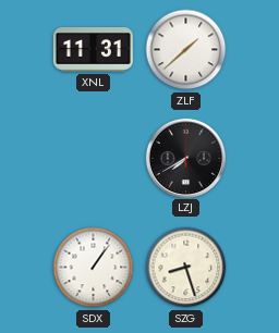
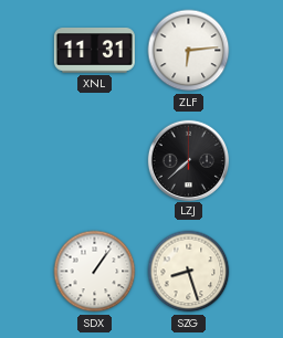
ZLF: 1:38 -> 6:14 (189, 51)
LZJ: 7:40 -> 7:38 (188, 160)
